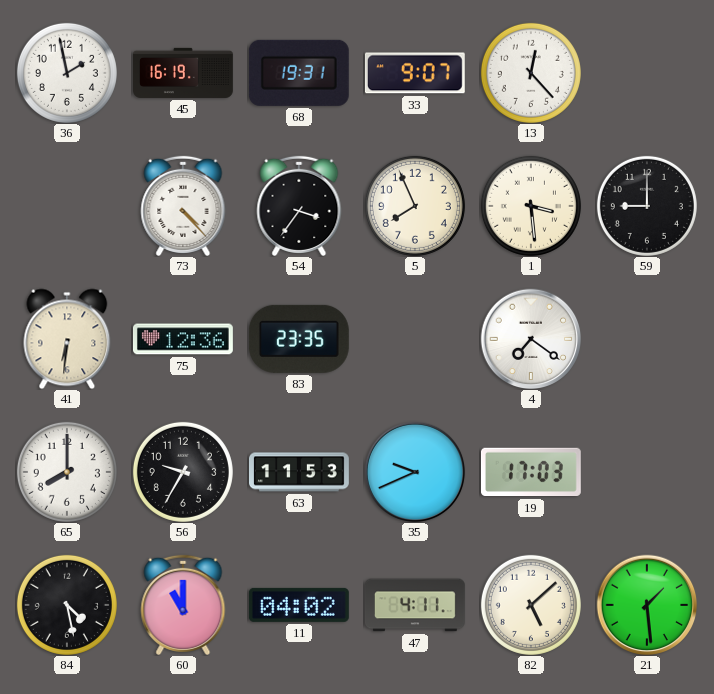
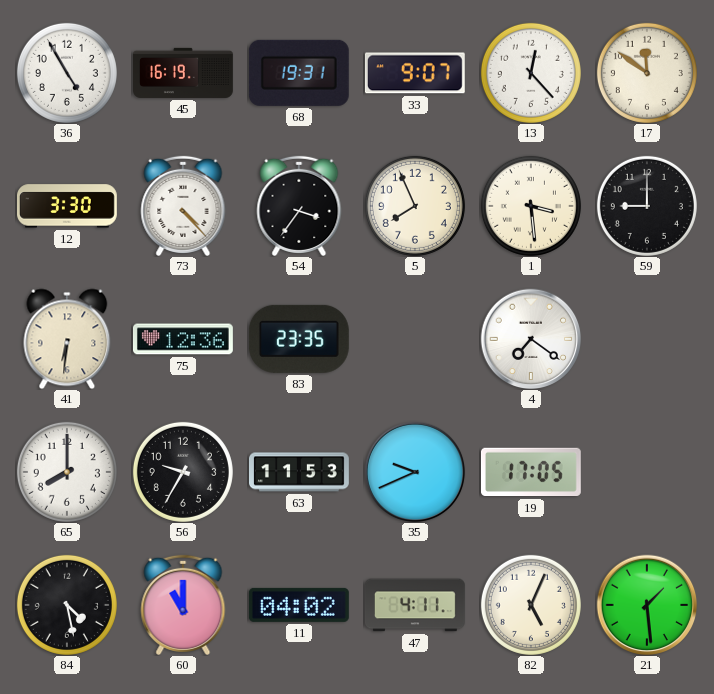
36: 1:58 -> 4:55 (67, 73)
17: none -> 11:51 (647, 73)
12: none -> 3:30 (68, 206)
19: 17:03 -> 17:05 (531, 472)
82: 5:08 -> 5:04 (531, 605)
